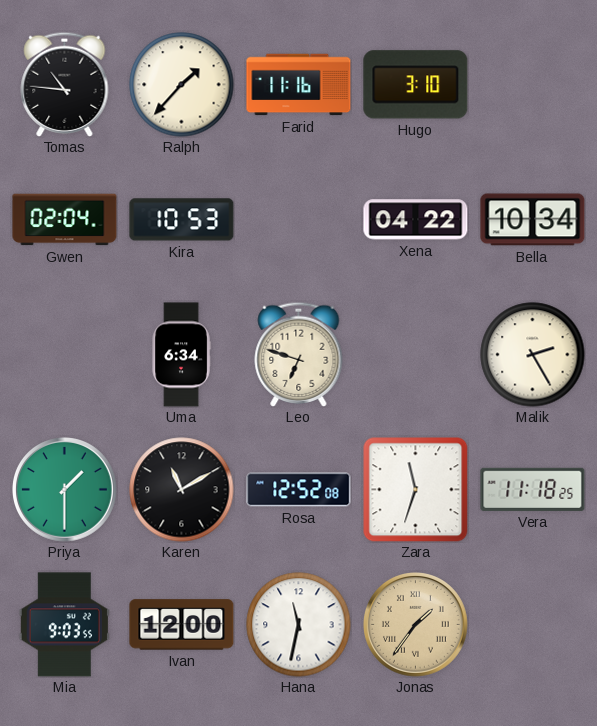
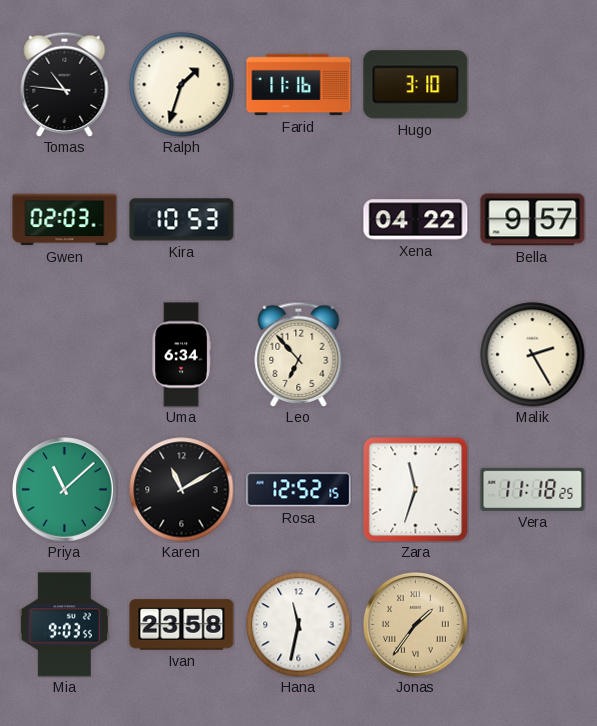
Ralph: 1:37 -> 1:33 (182, 85)
Gwen: 02:04 -> 02:03 (65, 220)
Bella: 10:34 -> 9:57 (533, 220)
Leo: 6:48 -> 6:53 (299, 354)
Priya: 1:30 -> 11:08 (65, 490)
Rosa: 12:52:08 -> 12:52:15 (299, 490)
Ivan: 12:00 -> 23:58 (182, 625)
